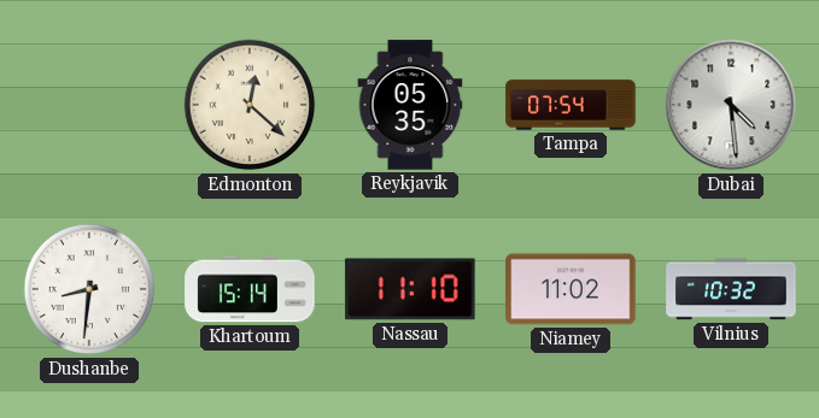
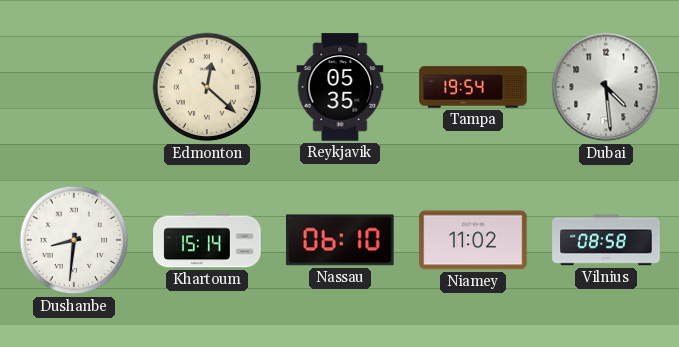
Tampa: 07:54 -> 19:54 (473, 87)
Nassau: 11:10 -> 06:10 (340, 240)
Vilnius: 10:32 -> 08:58 (606, 240)
